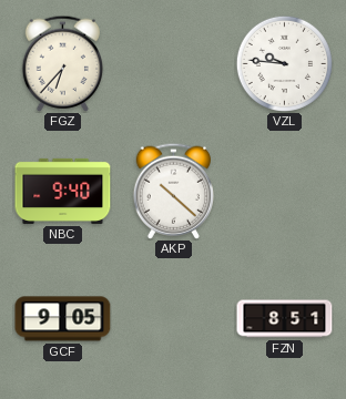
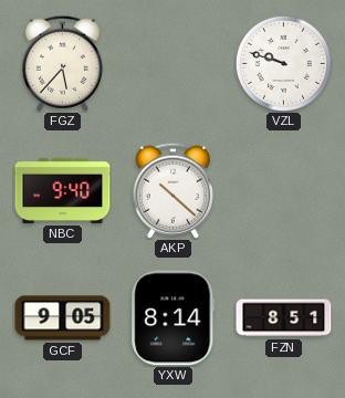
FGZ: 6:37 -> 5:37 (62, 63)
VZL: 9:46 -> 9:48 (283, 63)
YXW: none -> 8:14 (174, 318)
